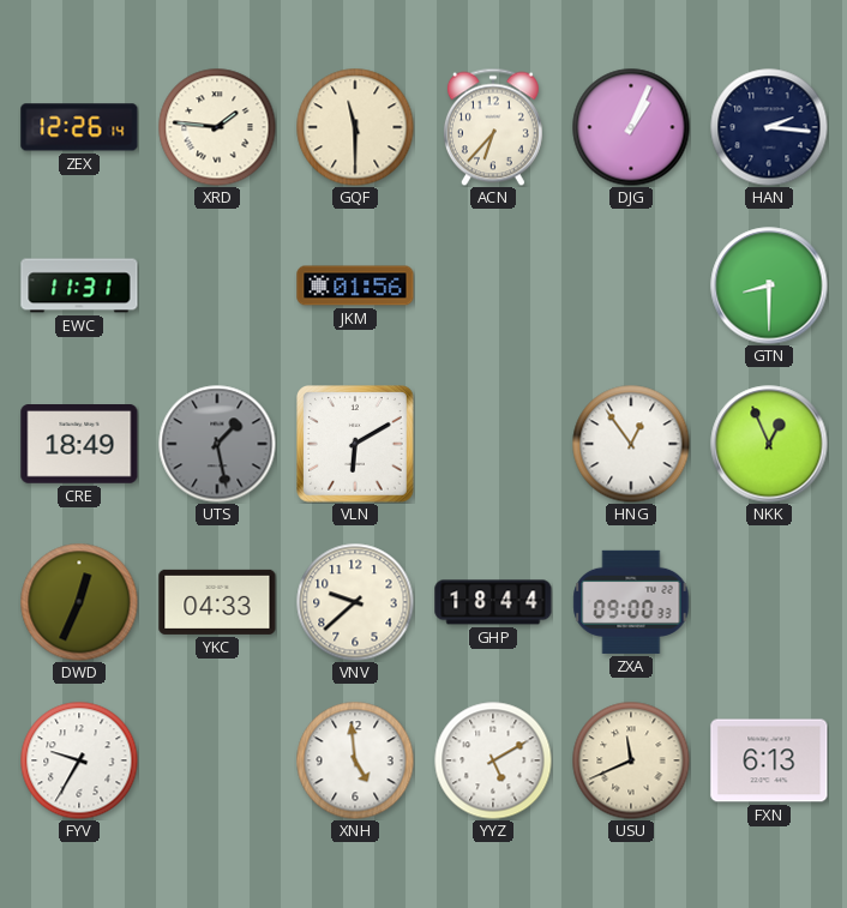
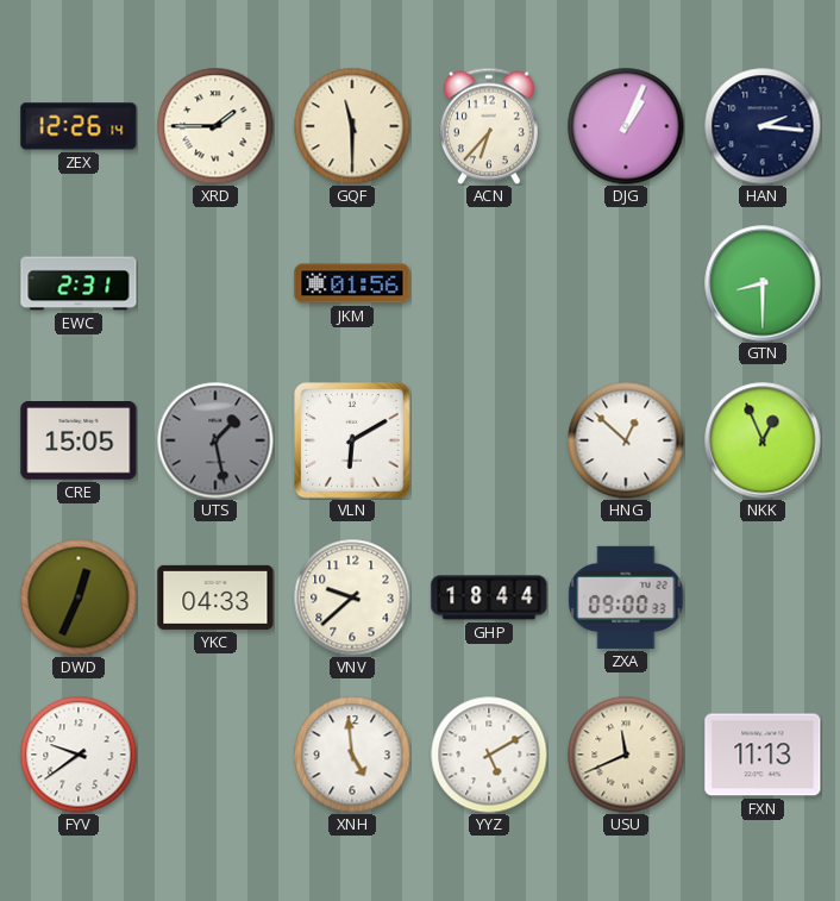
XRD: 1:46 -> 1:45 (215, 126)
EWC: 11:31 -> 2:31 (79, 283)
CRE: 18:49 -> 15:05 (79, 442)
HNG: 12:54 -> 12:52 (626, 440)
FYV: 9:35 -> 9:39 (79, 755)
FXN: 6:13 -> 11:13 (763, 755)
